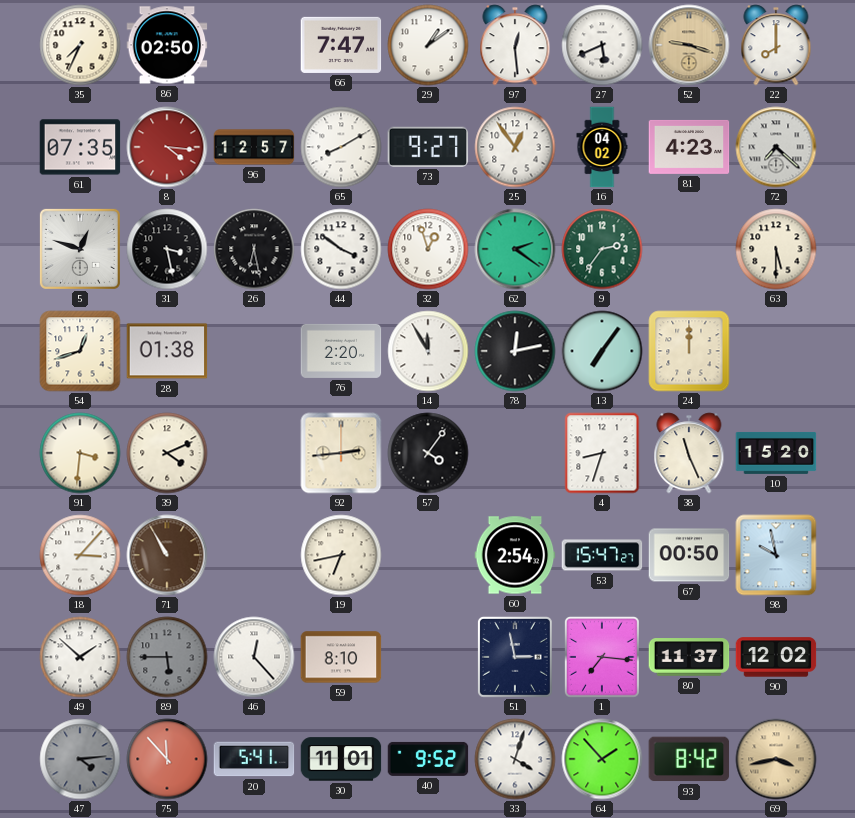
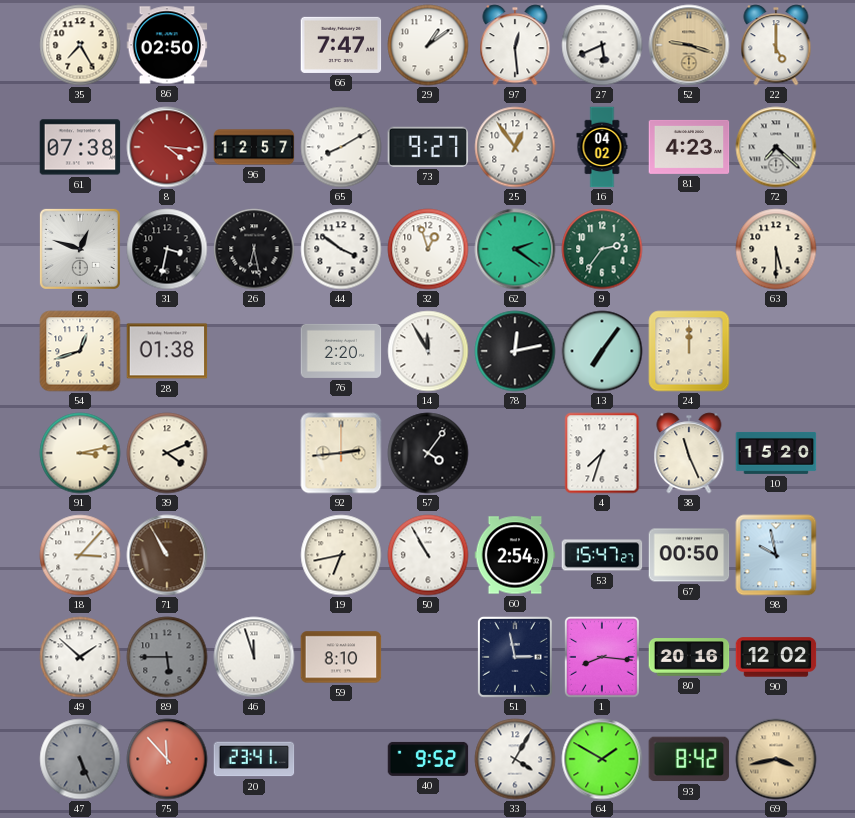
35: 7:34 -> 7:25 (80, 45)
22: 8:00 -> 5:00 (776, 45)
61: 07:35 -> 07:38 (80, 147)
31: 3:28 -> 3:32 (167, 249)
91: 3:31 -> 3:13 (80, 453)
4: 8:33 -> 7:33 (602, 453)
50: none -> 10:55 (428, 555)
46: 12:23 -> 11:57 (254, 657)
1: 7:16 -> 8:16 (602, 657)
80: 11:37 -> 20:16 (689, 657)
47: 4:14 -> 5:26 (80, 759)
20: 5:41 -> 23:41 (254, 759)
30: 11:01 -> none (341, 759)
33: 4:03 -> 4:05 (515, 759)
64: 1:53 -> 1:50 (602, 759)
